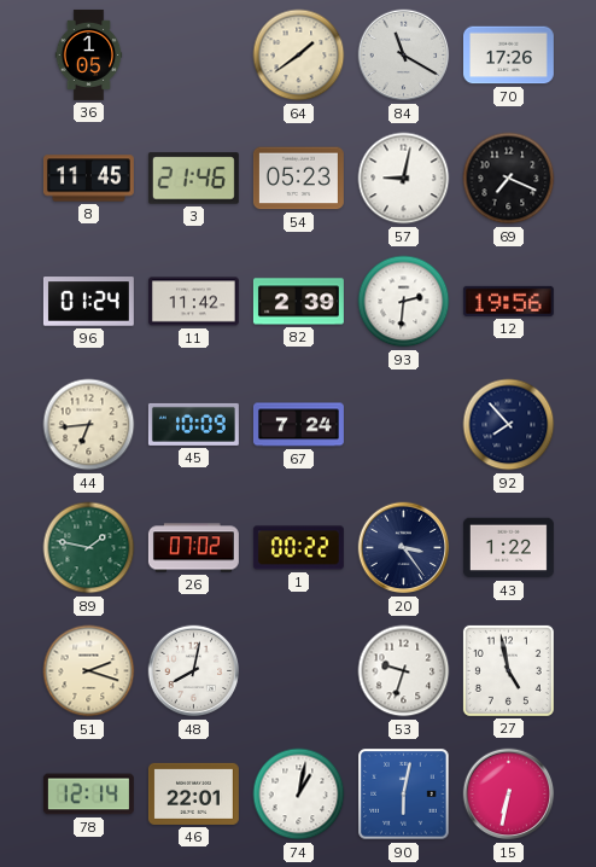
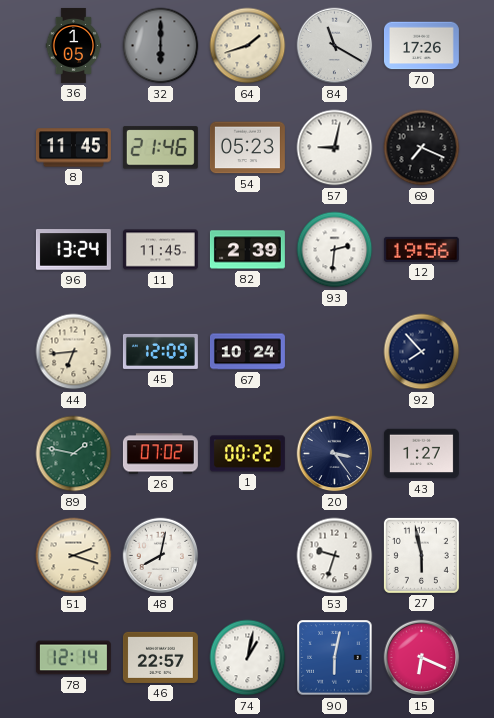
32: none -> 6:00 (161, 46)
64: 1:39 -> 1:42 (248, 46)
96: 01:24 -> 13:24 (73, 250)
11: 11:42 -> 11:45 (160, 250)
45: 10:09 -> 12:09 (160, 351)
67: 7:24 -> 10:24 (247, 352)
43: 1:22 -> 1:27 (421, 454)
27: 4:58 -> 5:58 (421, 555)
46: 22:01 -> 22:57 (160, 657)
15: 6:32 -> 6:19 (422, 658)
